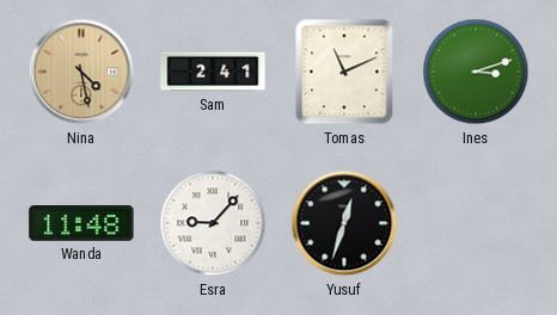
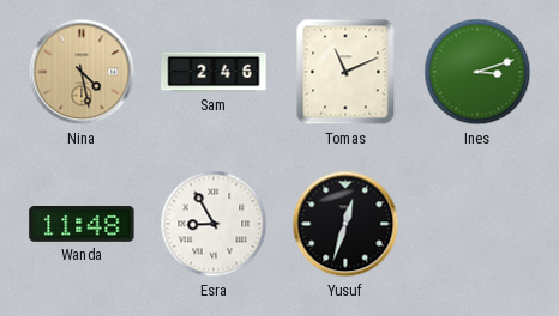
Sam: 2:41 -> 2:46 (214, 72)
Esra: 9:07 -> 8:55 (214, 224)
